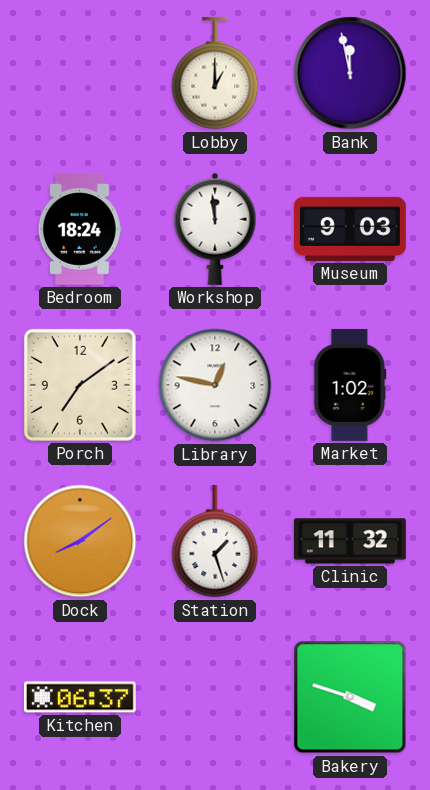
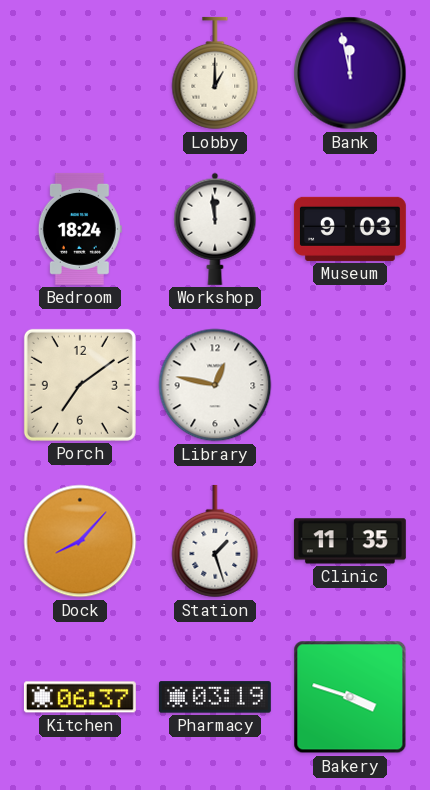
Market: 1:02 -> none (350, 385)
Dock: 8:09 -> 8:07 (80, 541)
Clinic: 11:32 -> 11:35 (350, 541)
Pharmacy: none -> 03:19 (215, 697)
